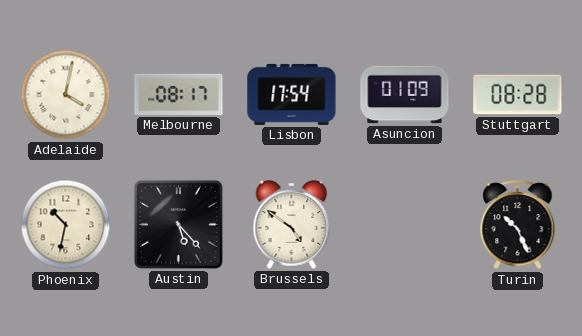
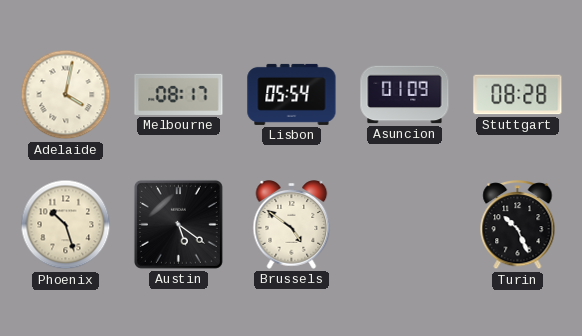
Lisbon: 17:54 -> 05:54 (292, 94)
Phoenix: 10:32 -> 10:27 (66, 225)
Austin: 5:23 -> 5:21 (178, 224)
